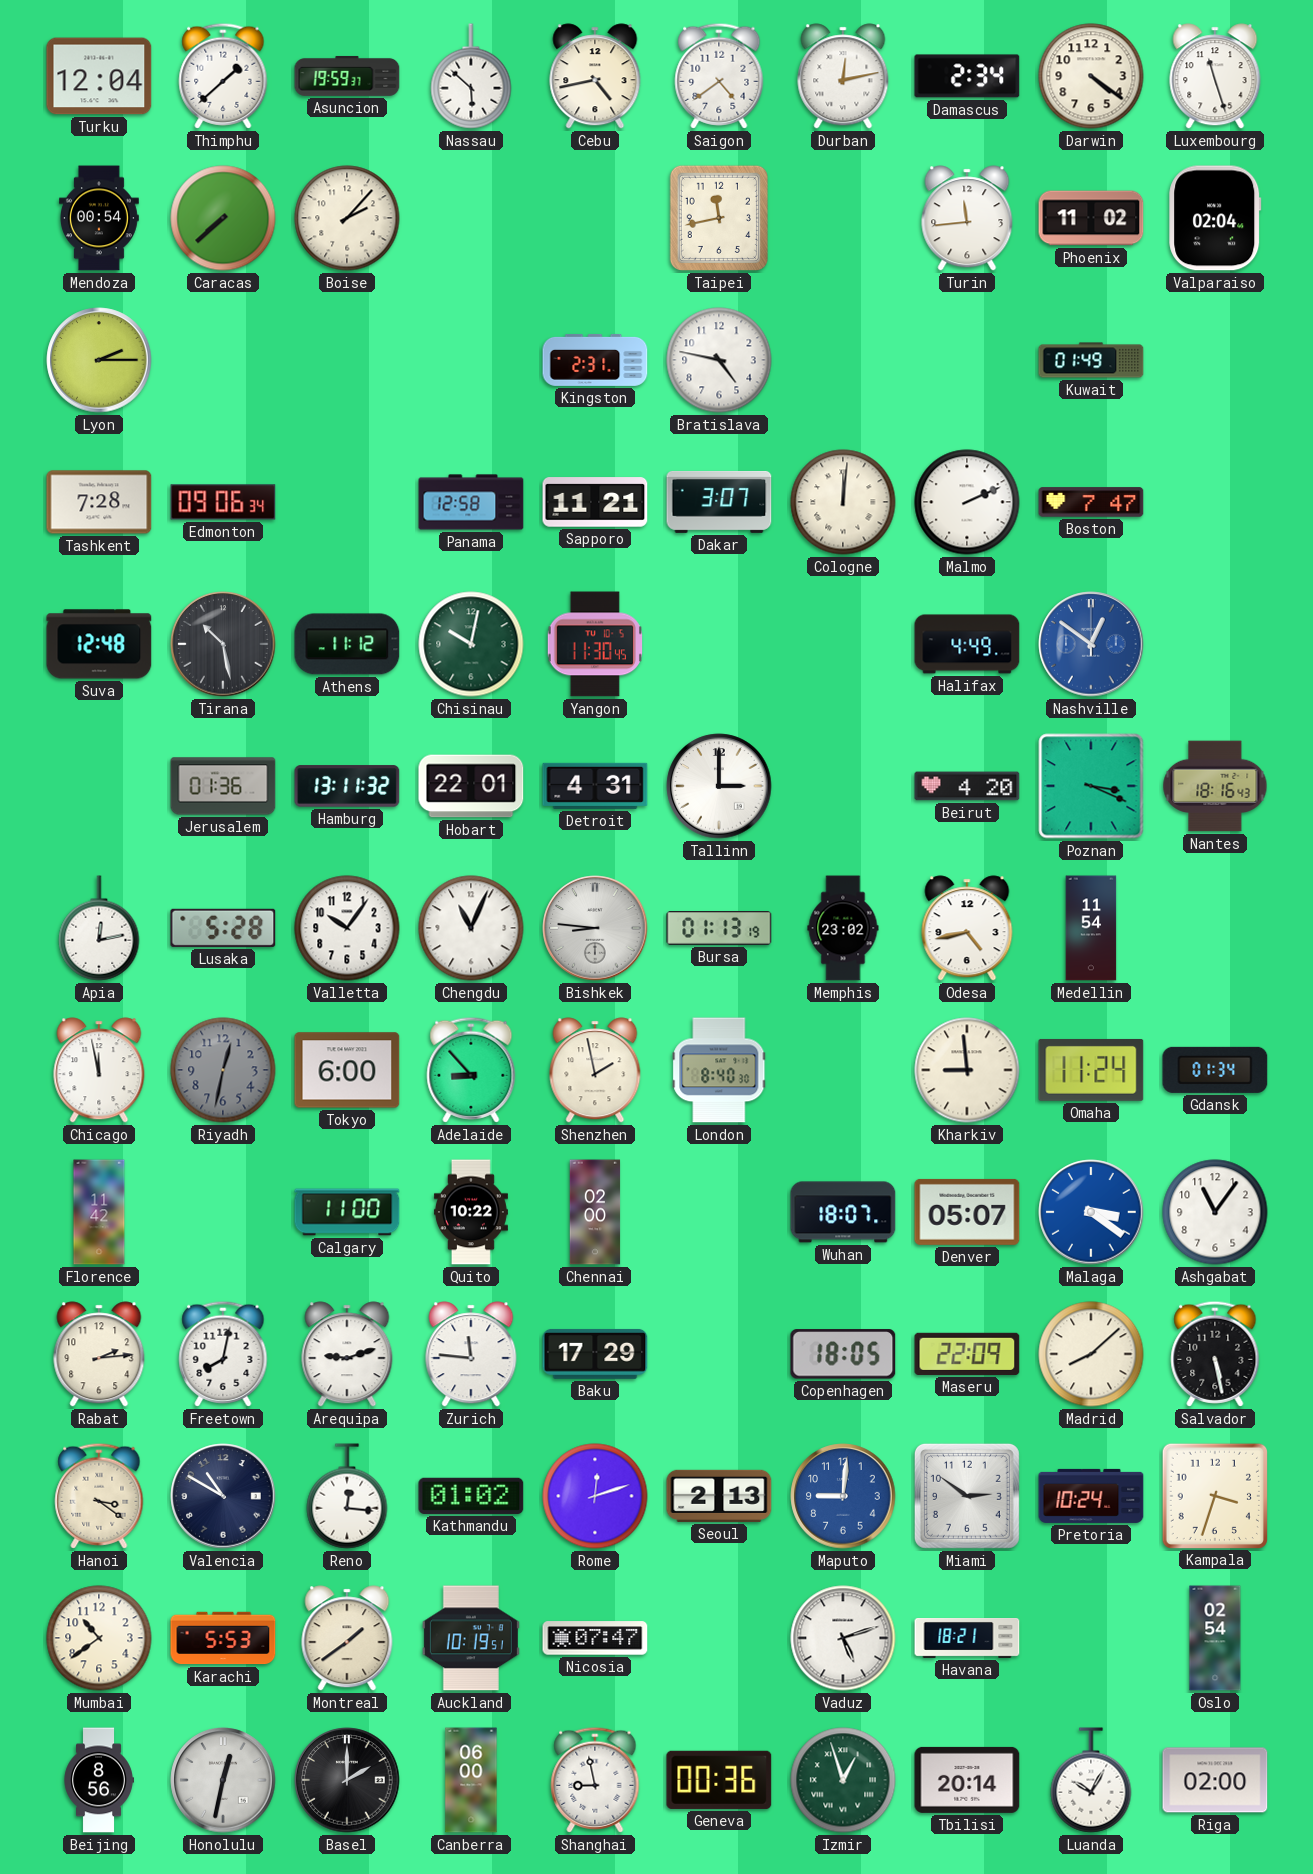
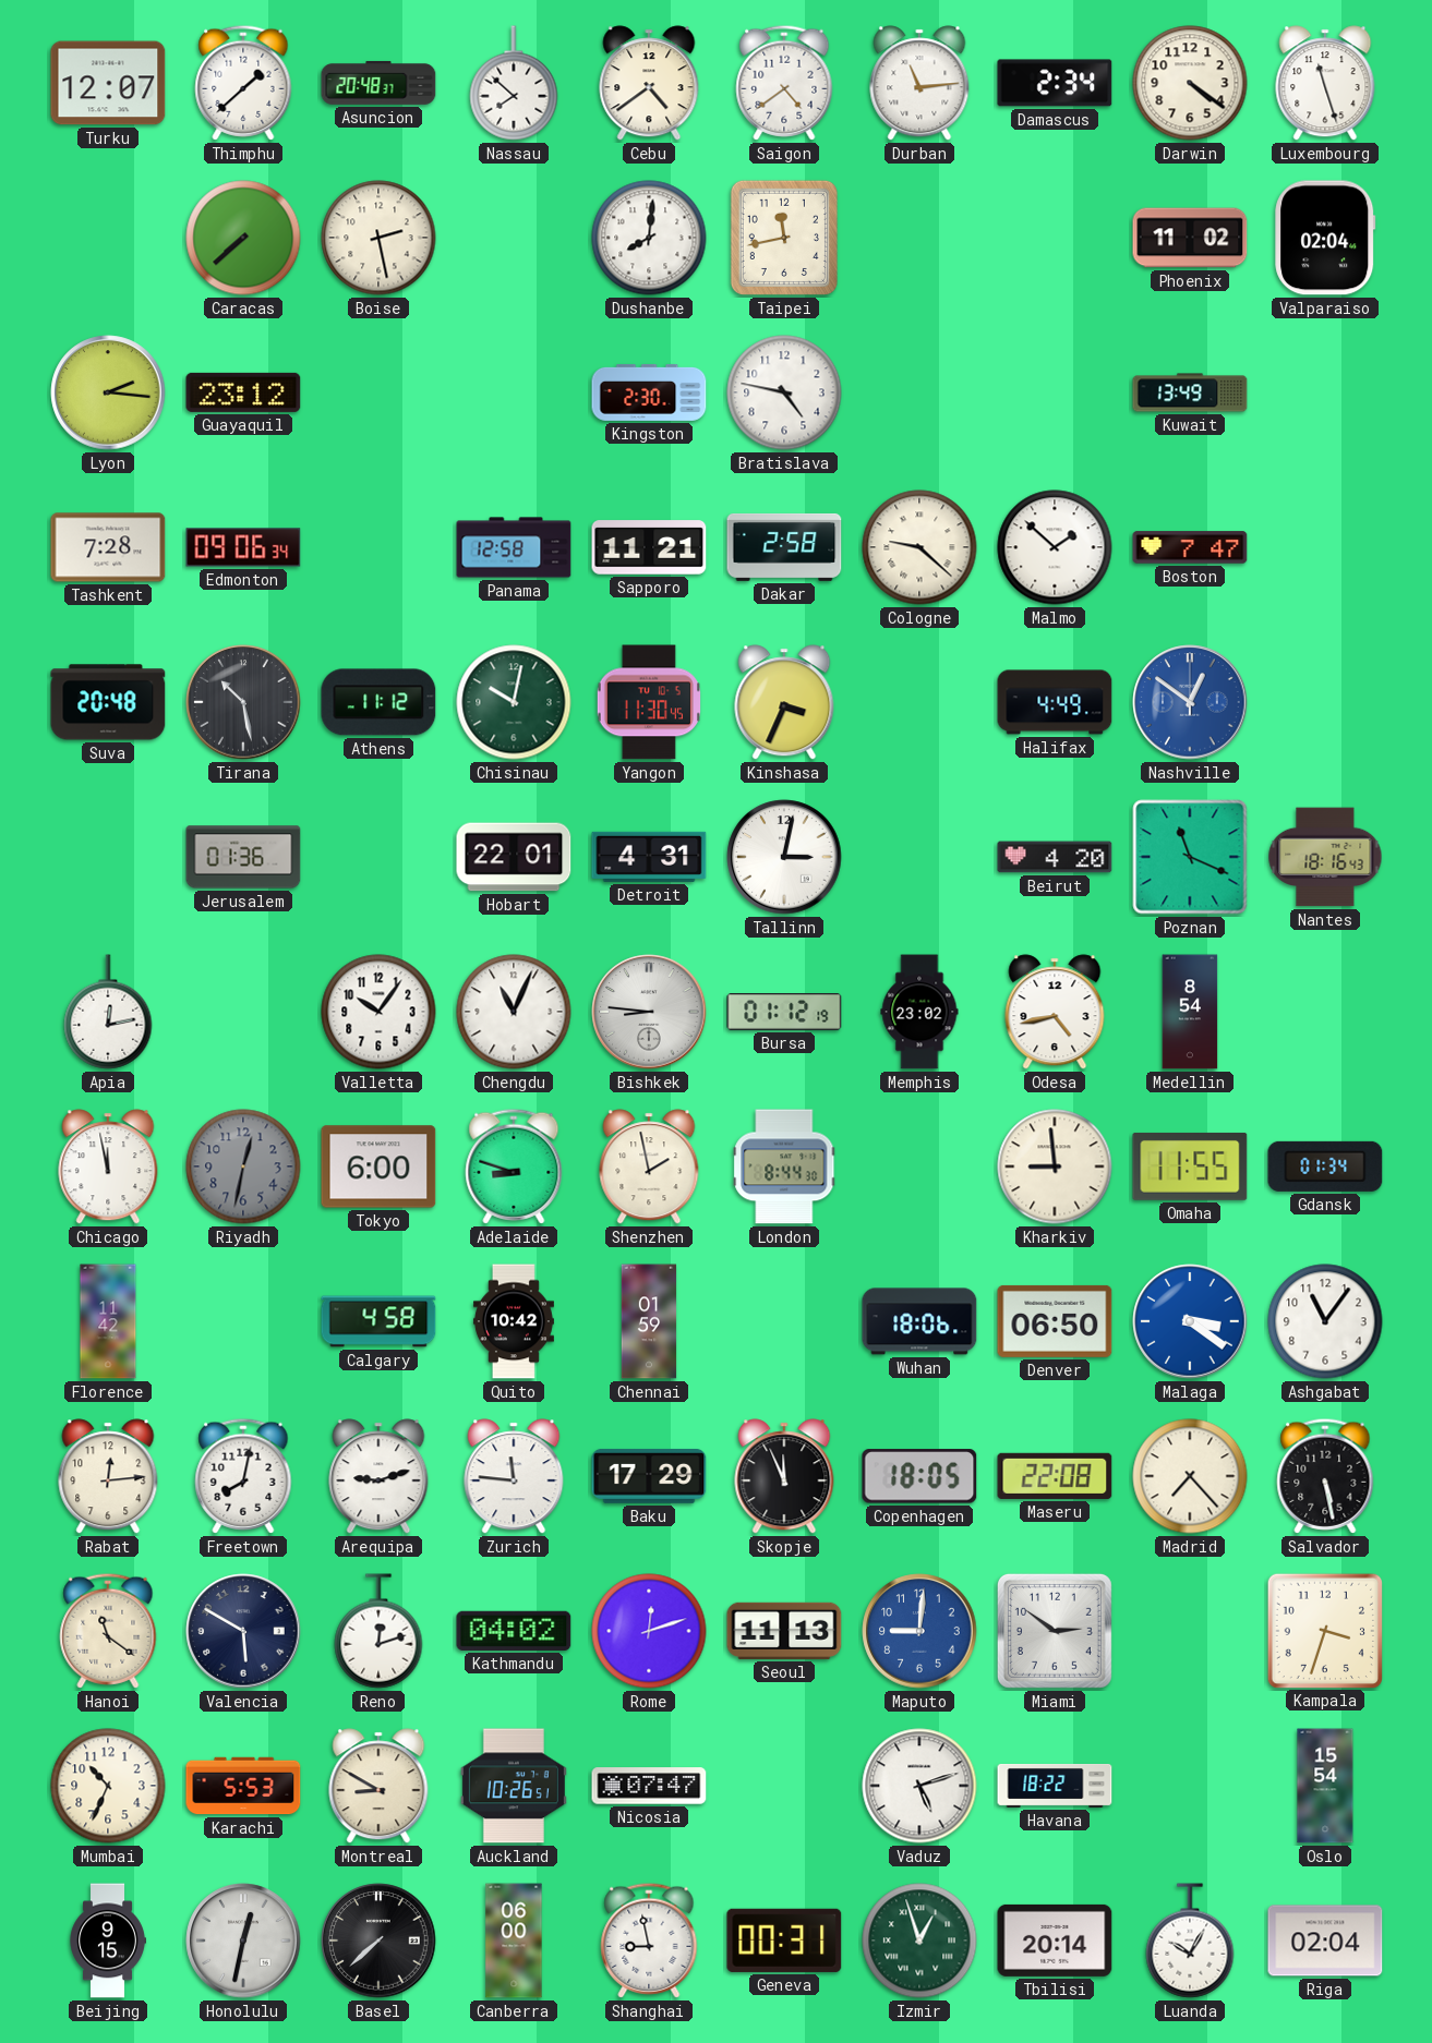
Turku: 12:04 -> 12:07 (108, 83)
Asuncion: 19:59 -> 20:48 (378, 83)
Nassau: 5:52 -> 7:52 (514, 83)
Cebu: 4:43 -> 4:39 (649, 83)
Durban: 12:13 -> 11:14 (919, 83)
Mendoza: 00:54 -> none (99, 218)
Boise: 2:07 -> 2:28 (378, 238)
Dushanbe: none -> 8:01 (649, 238)
Turin: 11:44 -> none (967, 218)
Lyon: 2:15 -> 2:16 (108, 392)
Guayaquil: none -> 23:12 (243, 392)
Kingston: 2:31 -> 2:30 (649, 392)
Kuwait: 01:49 -> 13:49 (1190, 392)
Dakar: 3:07 -> 2:58 (784, 547)
Cologne: 12:01 -> 9:22 (919, 547)
Malmo: 2:11 -> 1:52 (1055, 547)
Suva: 12:48 -> 20:48 (108, 702)
Kinshasa: none -> 3:34 (784, 702)
Hamburg: 13:11 -> none (347, 786)
Tallinn: 3:00 -> 3:02 (784, 857)
Poznan: 3:19 -> 11:19 (1190, 857)
Lusaka: 5:28 -> none (223, 928)
Bursa: 01:13 -> 01:12 (784, 1013)
Medellin: 11:54 -> 8:54 (1190, 1012)
Adelaide: 8:53 -> 8:48 (514, 1166)
London: 8:40 -> 8:44 (784, 1166)
Omaha: 11:24 -> 11:55 (1190, 1166)
Calgary: 11:00 -> 4:58 (378, 1321)
Quito: 10:22 -> 10:42 (514, 1321)
Chennai: 02:00 -> 01:59 (649, 1321)
Wuhan: 18:07 -> 18:06 (919, 1321)
Denver: 05:07 -> 06:50 (1055, 1321)
Rabat: 2:14 -> 12:14 (108, 1476)
Skopje: none -> 11:56 (784, 1476)
Maseru: 22:09 -> 22:08 (1055, 1476)
Madrid: 8:08 -> 7:23 (1190, 1476)
Hanoi: 3:21 -> 11:21 (108, 1631)
Valencia: 10:50 -> 5:50 (243, 1631)
Reno: 12:16 -> 12:12 (378, 1631)
Kathmandu: 01:02 -> 04:02 (514, 1631)
Seoul: 2:13 -> 11:13 (784, 1631)
Pretoria: 10:24 -> none (1091, 1496)
Mumbai: 10:39 -> 10:34 (108, 1786)
Montreal: 1:39 -> 8:50 (378, 1786)
Auckland: 10:19 -> 10:26 (514, 1786)
Havana: 18:21 -> 18:22 (1055, 1787)
Oslo: 02:54 -> 15:54 (1325, 1786)
Beijing: 8:56 -> 9:15 (108, 1941)
Basel: 2:00 -> 7:38 (378, 1941)
Geneva: 00:36 -> 00:31 (784, 1941)
Riga: 02:00 -> 02:04 (1325, 1941)
